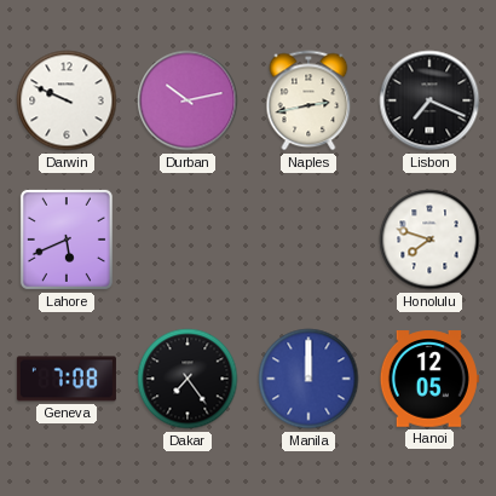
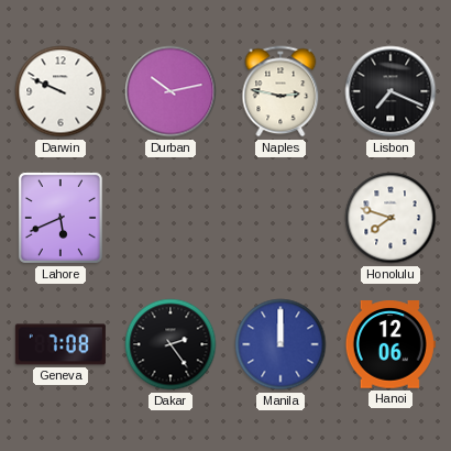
Naples: 2:43 -> 2:47 (280, 91)
Dakar: 7:24 -> 2:24 (170, 344)
Hanoi: 12:05 -> 12:06 (391, 344)
